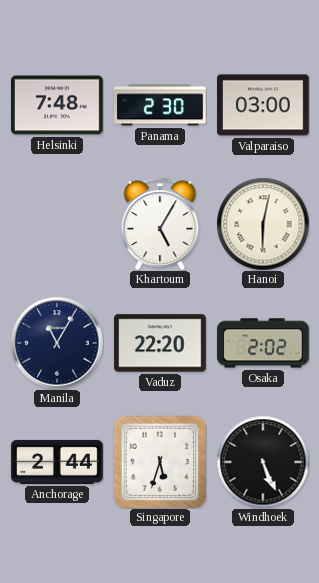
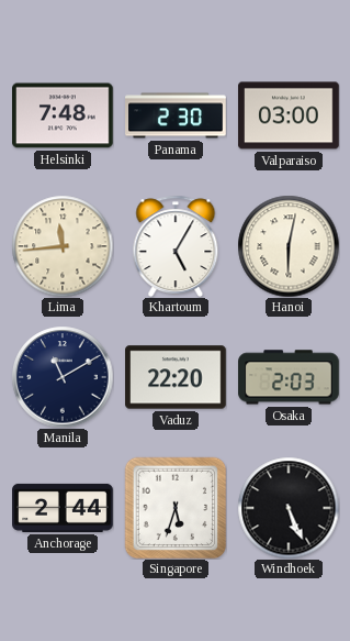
Lima: none -> 11:44 (63, 246)
Manila: 11:05 -> 11:10 (63, 377)
Osaka: 2:02 -> 2:03 (289, 377)
